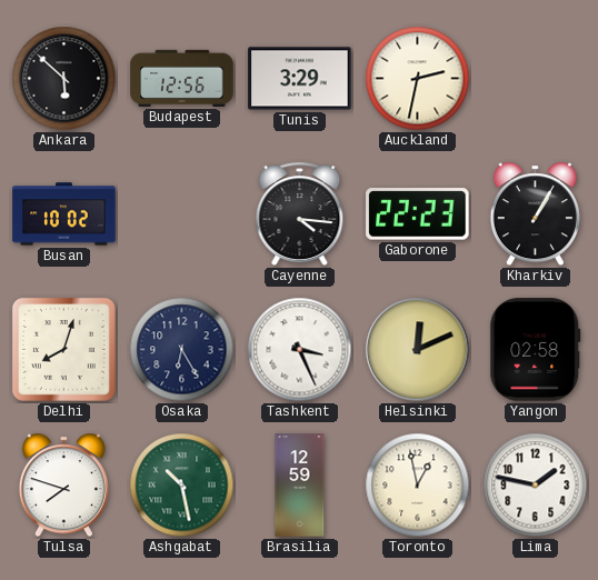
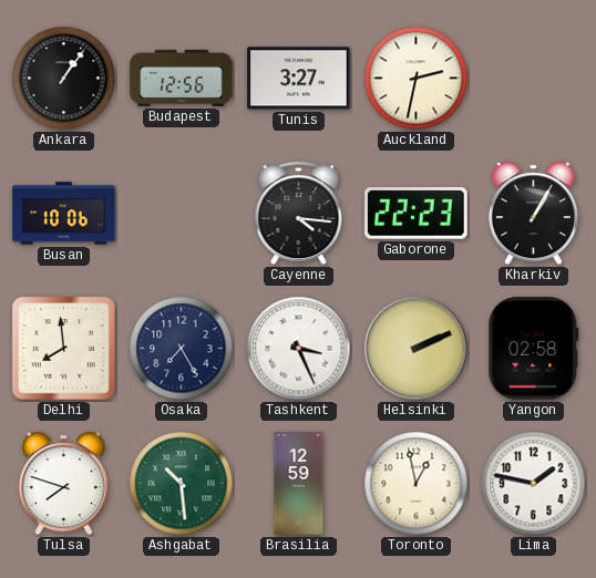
Ankara: 5:52 -> 1:06 (64, 79)
Tunis: 3:29 -> 3:27 (299, 79)
Busan: 10:02 -> 10:06 (64, 214)
Delhi: 8:03 -> 7:59 (63, 348)
Osaka: 6:25 -> 7:25 (182, 349)
Helsinki: 12:11 -> 2:11 (417, 349)
Ashgabat: 10:28 -> 10:29 (182, 484)
